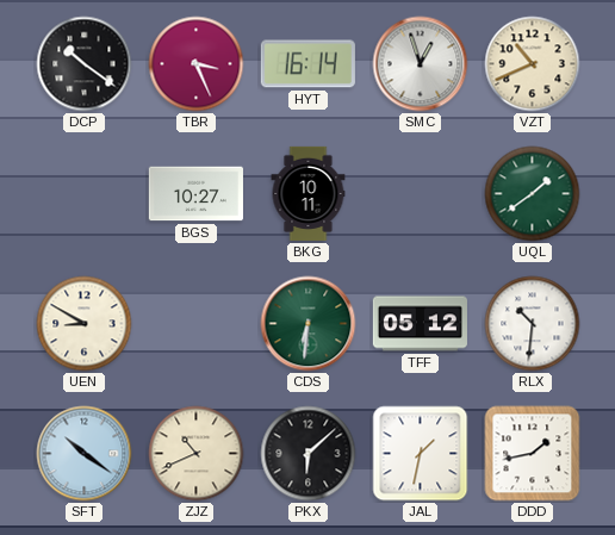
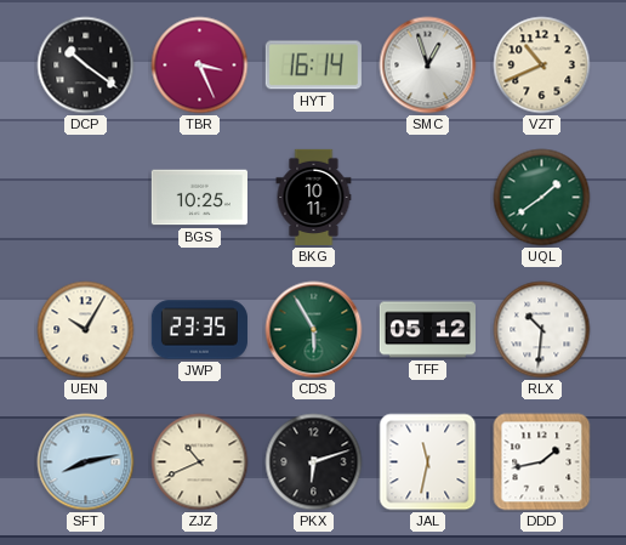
BGS: 10:27 -> 10:25 (199, 198)
UEN: 8:50 -> 10:05 (86, 330)
JWP: none -> 23:35 (199, 330)
CDS: 6:31 -> 5:55 (314, 330)
SFT: 10:21 -> 8:13 (86, 462)
PKX: 6:08 -> 6:12 (314, 462)
JAL: 1:32 -> 11:32 (428, 462)
